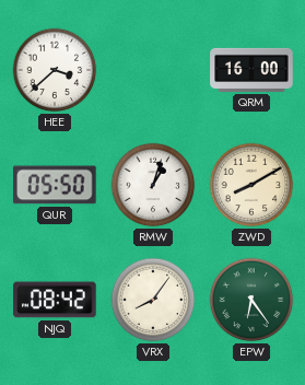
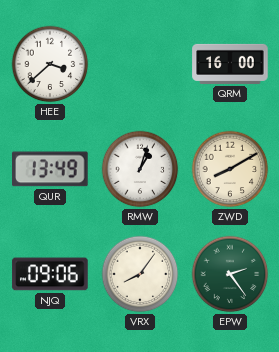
QUR: 05:50 -> 13:49 (50, 169)
NJQ: 08:42 -> 09:06 (50, 274)
EPW: 6:24 -> 2:24 (230, 274)
